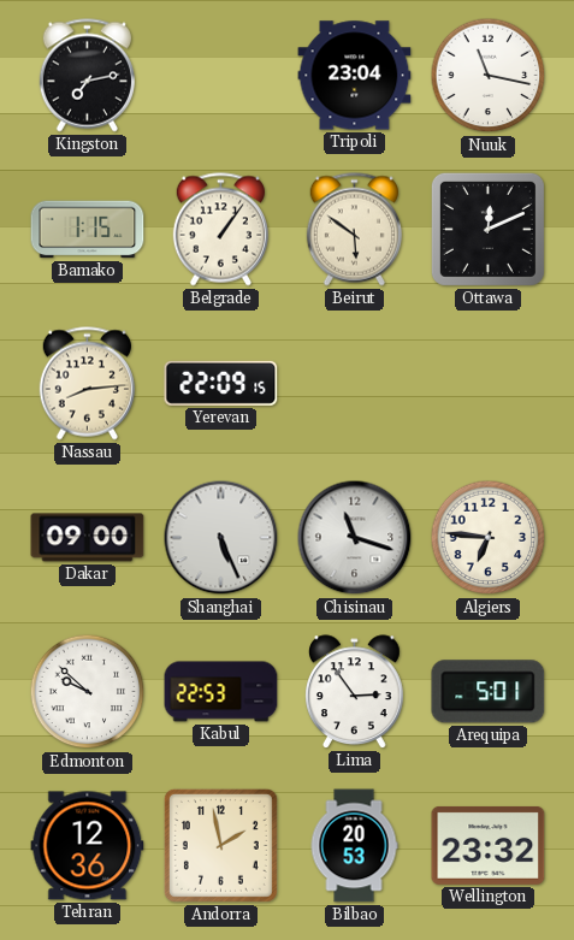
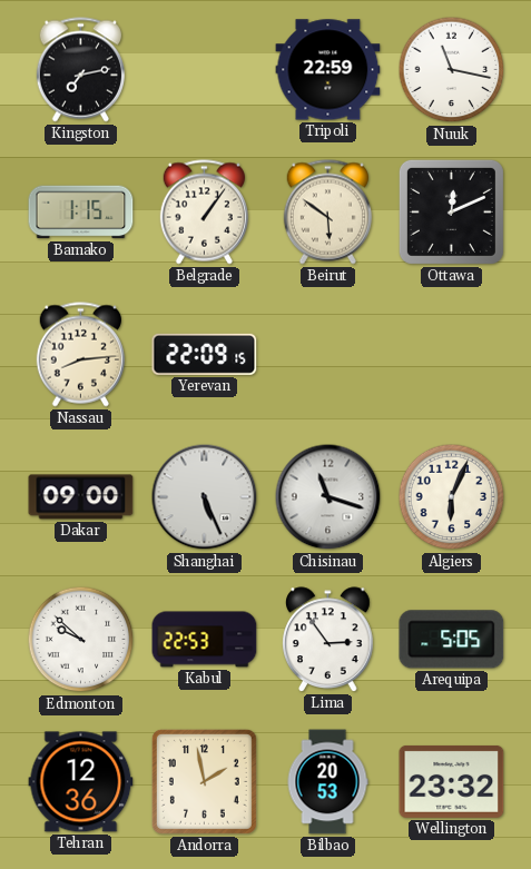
Tripoli: 23:04 -> 22:59 (328, 70)
Algiers: 6:46 -> 6:04 (452, 497)
Arequipa: 5:01 -> 5:05 (452, 640)
